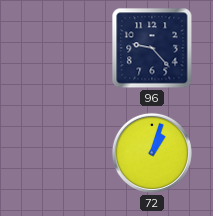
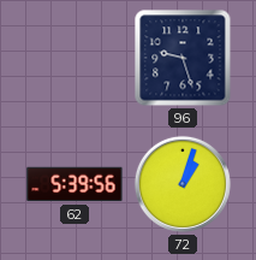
96: 9:23 -> 9:27 (183, 58)
62: none -> 5:39 (75, 184)
